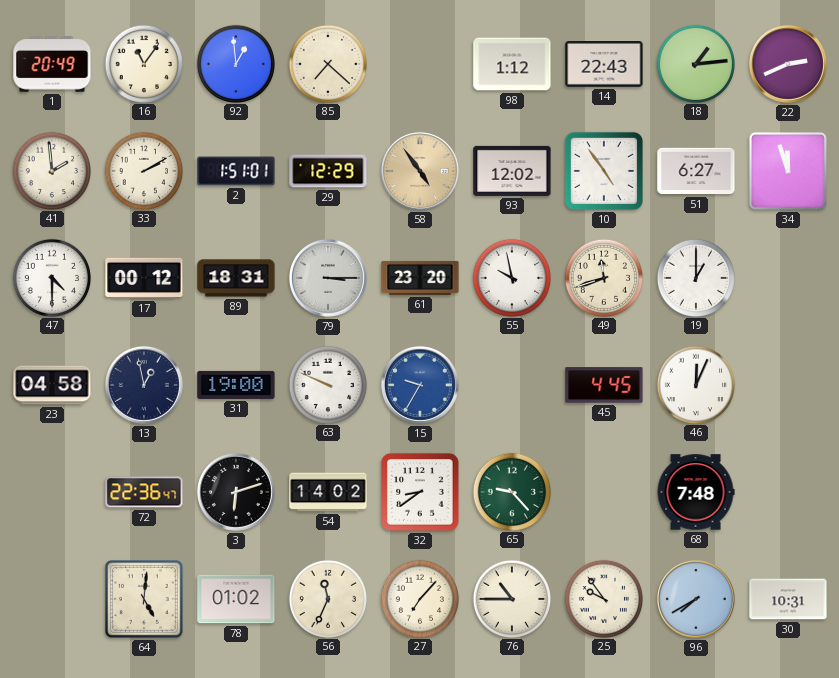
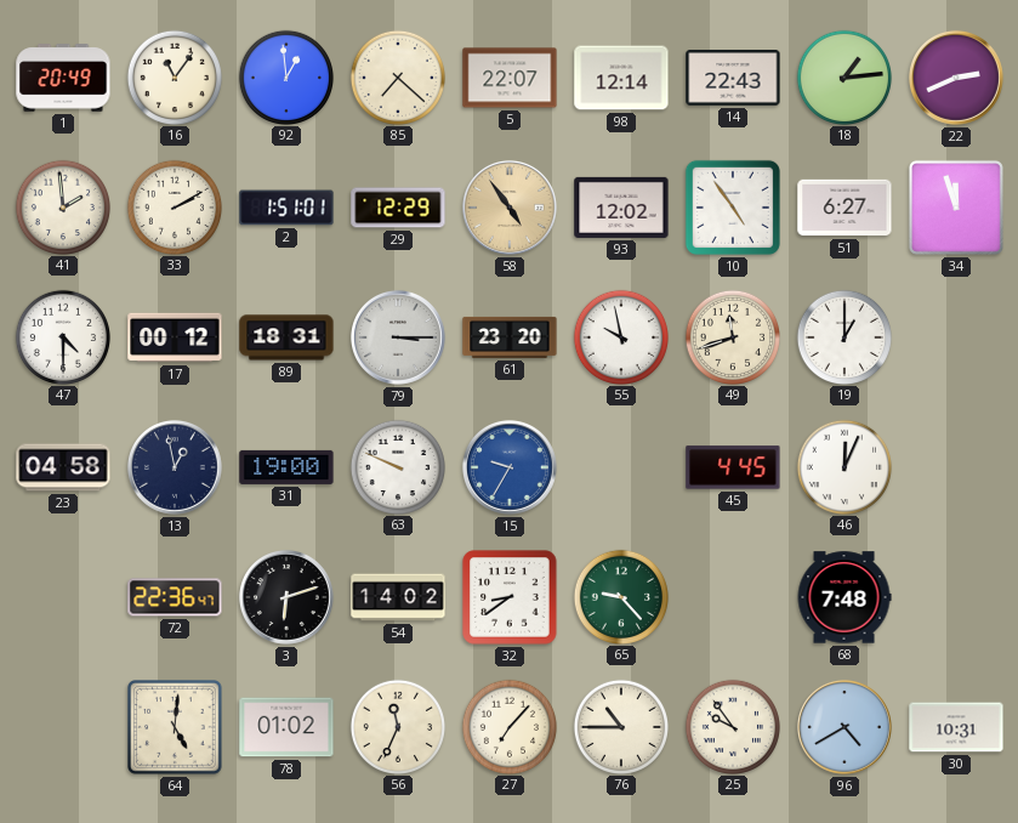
5: none -> 22:07 (510, 78)
98: 1:12 -> 12:14 (621, 78)
96: 7:40 -> 4:40 (844, 727)
